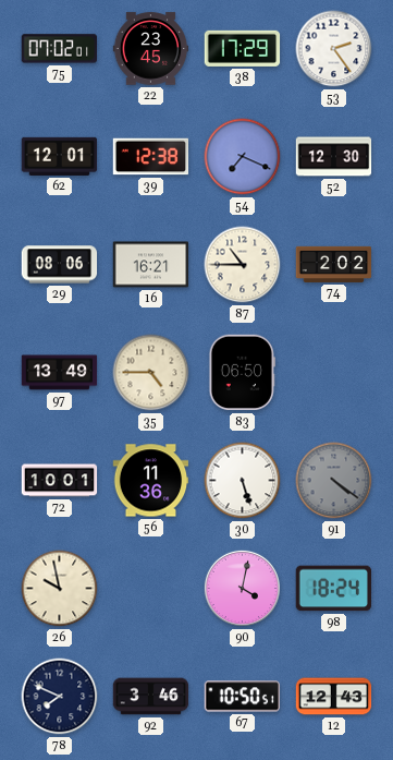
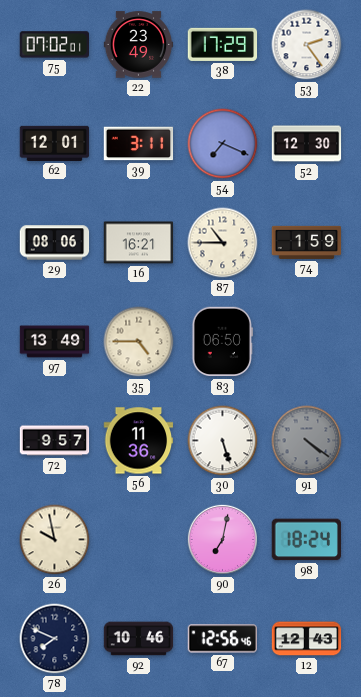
22: 23:45 -> 23:49 (139, 45)
39: 12:38 -> 3:11 (139, 144)
74: 2:02 -> 1:59 (307, 242)
72: 10:01 -> 9:57 (55, 441)
90: 4:02 -> 7:02 (222, 539)
92: 3:46 -> 10:46 (139, 639)
67: 10:50 -> 12:56 (222, 639)
